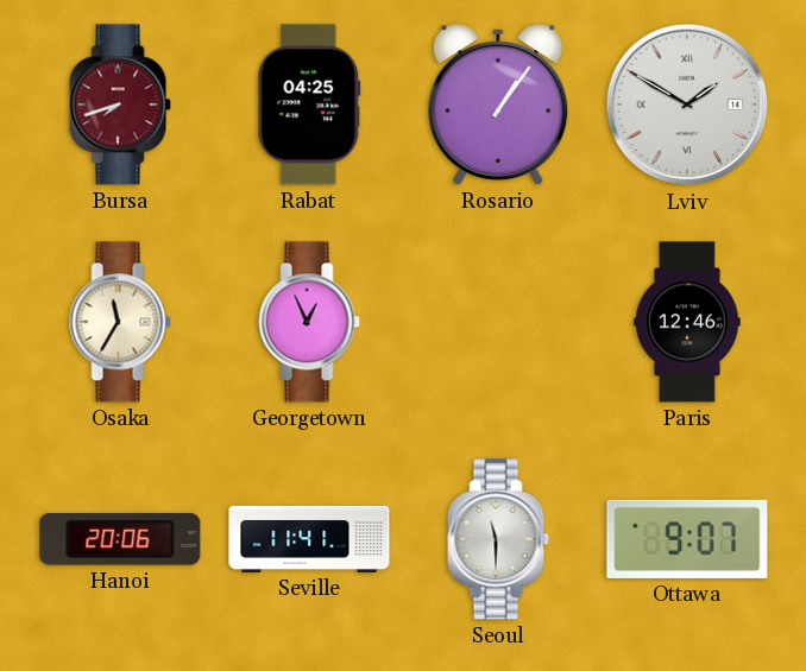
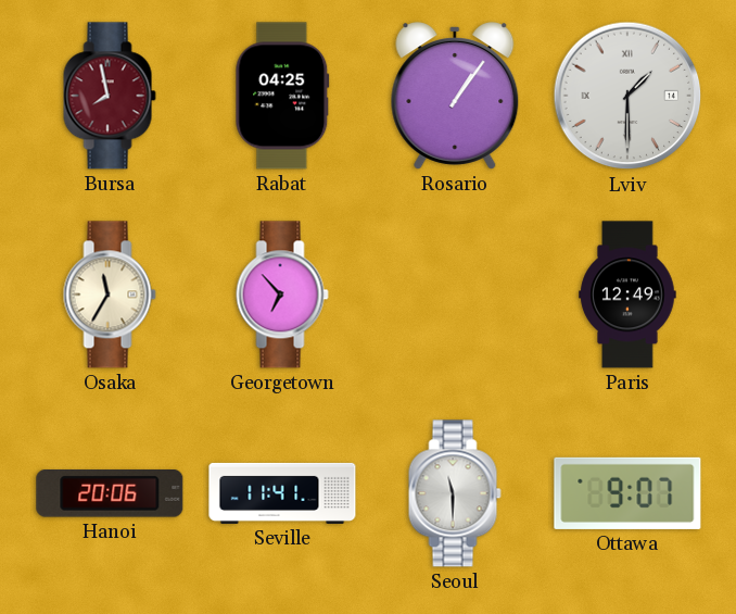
Bursa: 7:42 -> 7:58 (110, 96)
Lviv: 1:50 -> 1:30 (627, 96)
Georgetown: 12:56 -> 6:53 (282, 295)
Paris: 12:46 -> 12:49 (627, 295)
